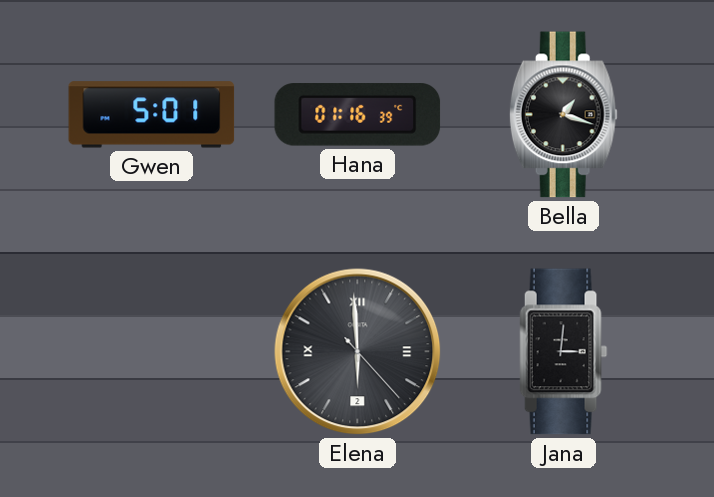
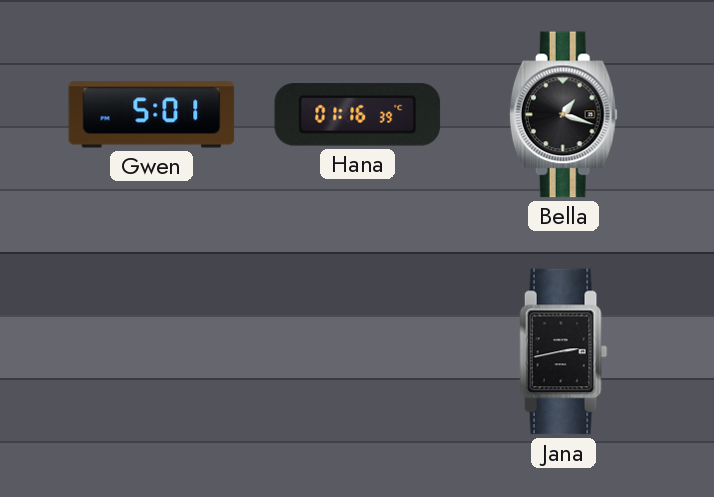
Elena: 5:59 -> none (358, 352)
Jana: 3:01 -> 2:43 (564, 352)
